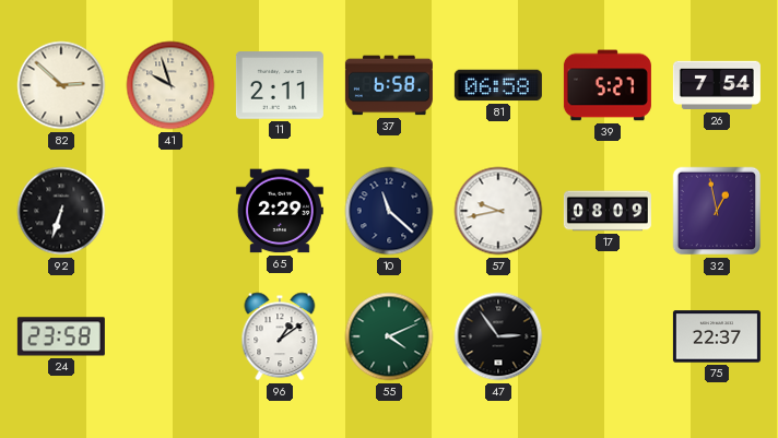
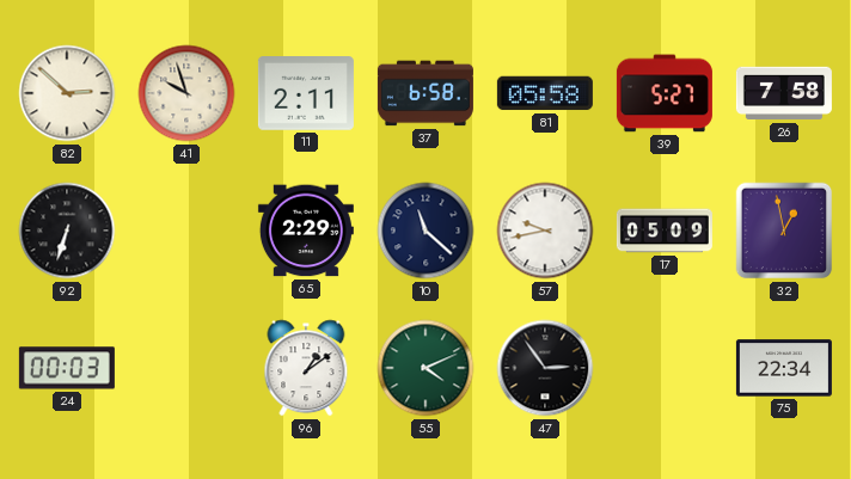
81: 06:58 -> 05:58 (545, 93)
26: 7:54 -> 7:58 (784, 93)
17: 08:09 -> 05:09 (665, 231)
24: 23:58 -> 00:03 (67, 368)
75: 22:37 -> 22:34 (784, 368)
